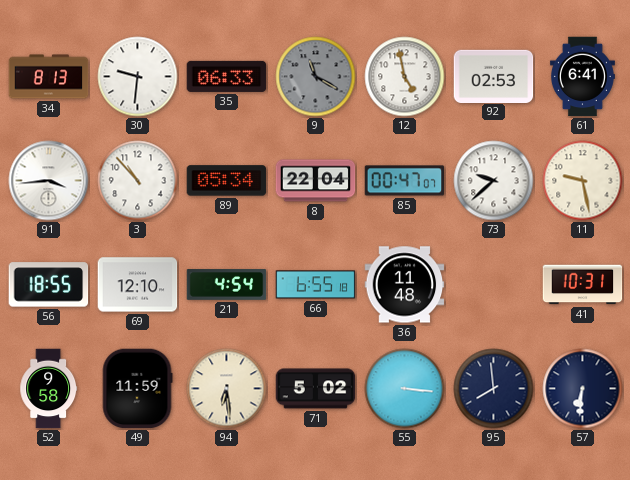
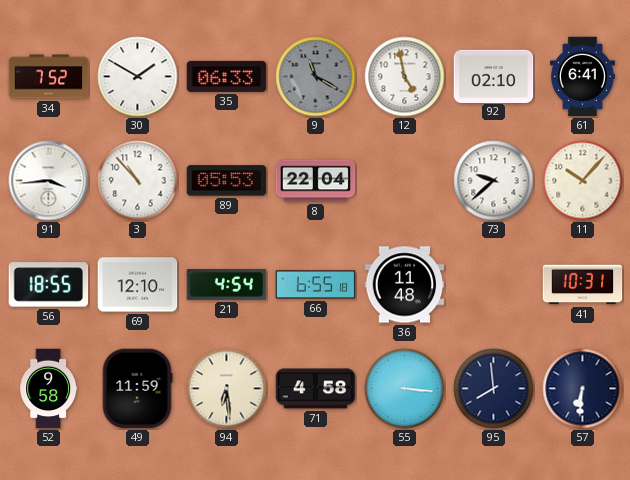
34: 8:13 -> 7:52 (49, 77)
30: 9:31 -> 1:50 (138, 77)
92: 02:53 -> 02:10 (494, 76)
89: 05:34 -> 05:53 (227, 181)
85: 00:47 -> none (405, 181)
11: 9:28 -> 10:07 (583, 181)
71: 5:02 -> 4:58 (316, 389)
